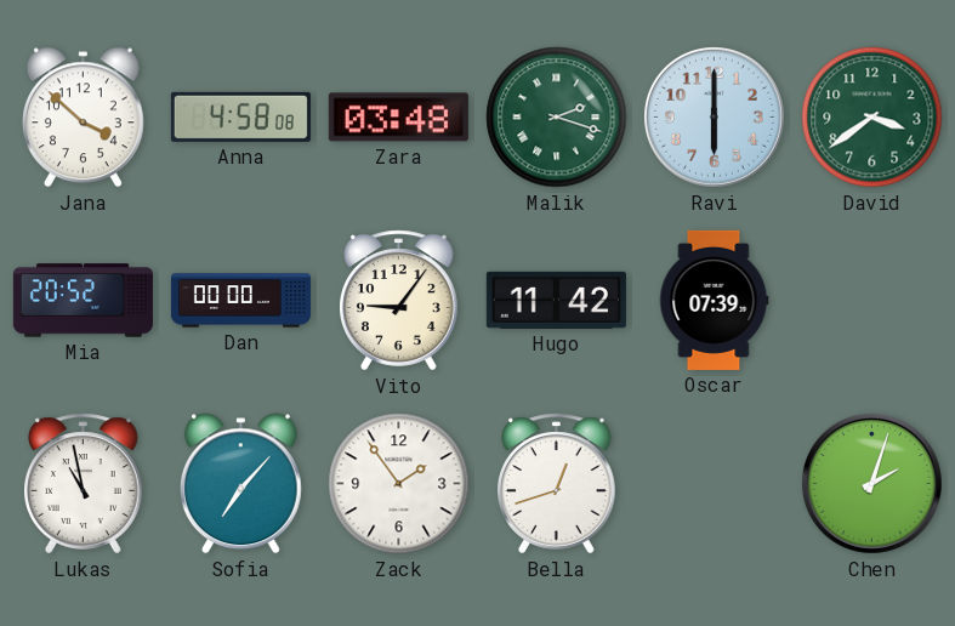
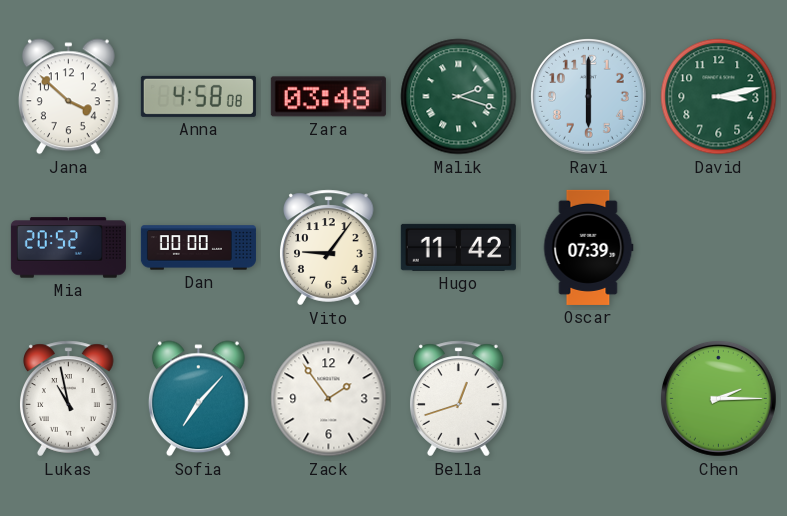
David: 3:39 -> 3:13 (719, 97)
Chen: 2:03 -> 2:15 (718, 398)
